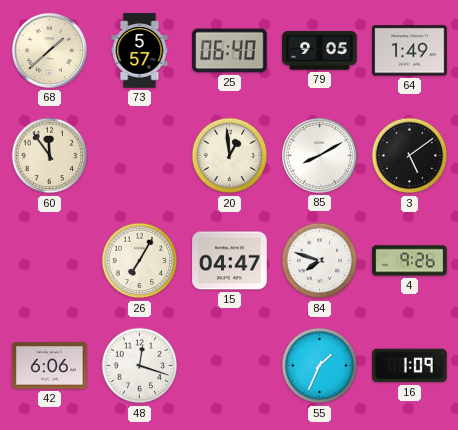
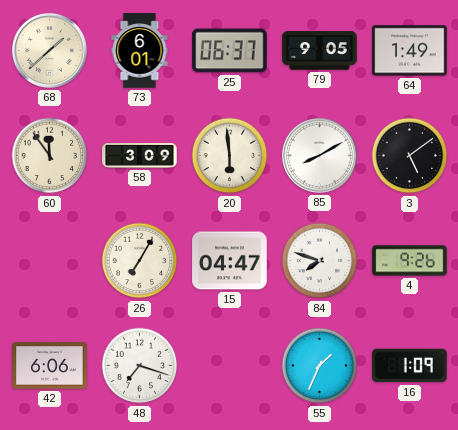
73: 5:57 -> 6:01 (140, 51)
25: 06:40 -> 06:37 (230, 51)
58: none -> 3:09 (140, 156)
20: 12:59 -> 5:59 (230, 156)
48: 12:18 -> 7:18 (140, 366)
